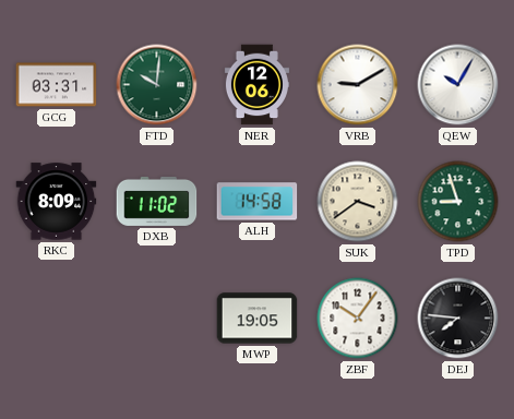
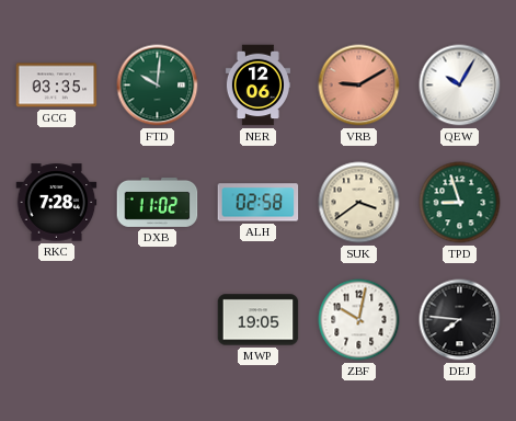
GCG: 03:31 -> 03:35 (57, 86)
VRB dial: white -> salmon (359, 86)
RKC: 8:09 -> 7:28 (57, 203)
ALH: 14:58 -> 02:58 (259, 203)
ZBF: 10:06 -> 10:02 (359, 320)
